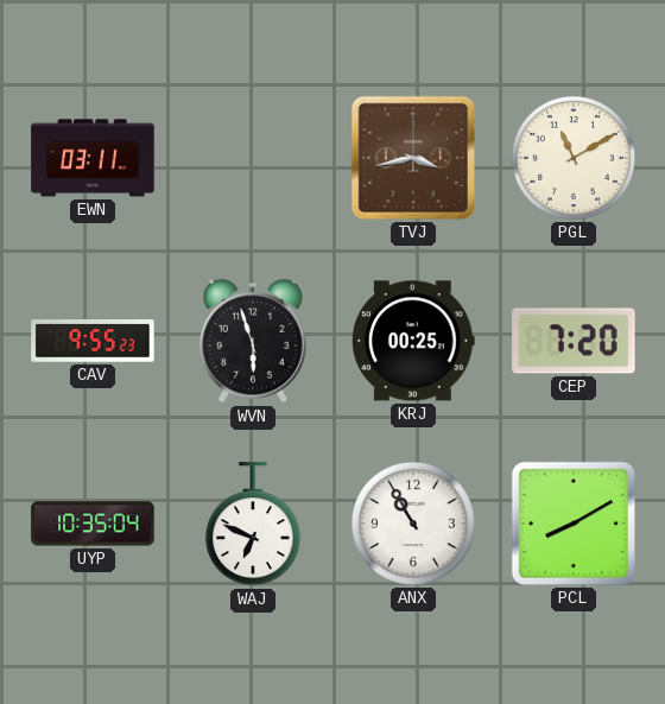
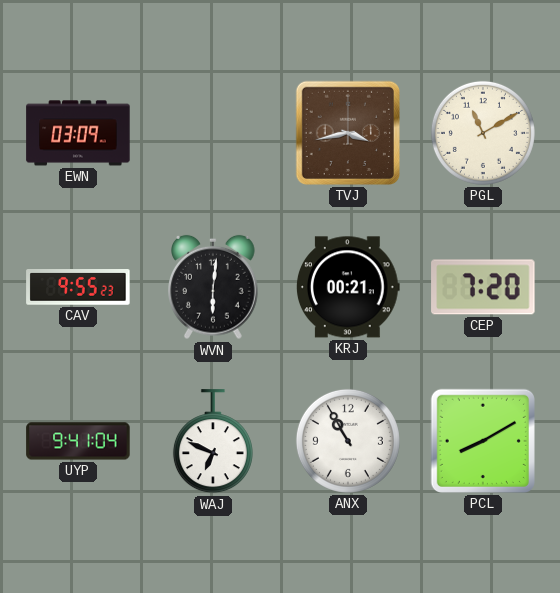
EWN: 03:11 -> 03:09 (78, 133)
WVN: 5:57 -> 6:01 (214, 287)
KRJ: 00:25 -> 00:21 (348, 287)
UYP: 10:35 -> 9:41 (78, 441)
